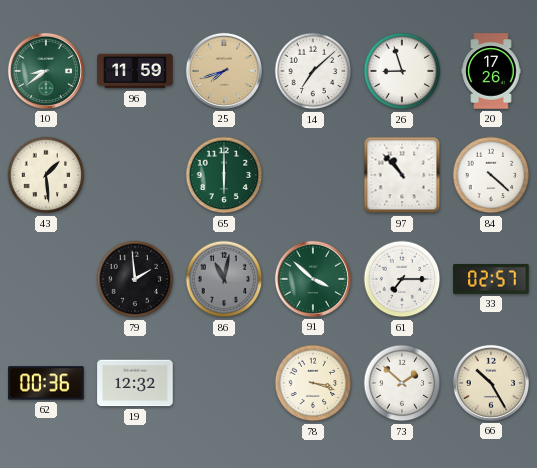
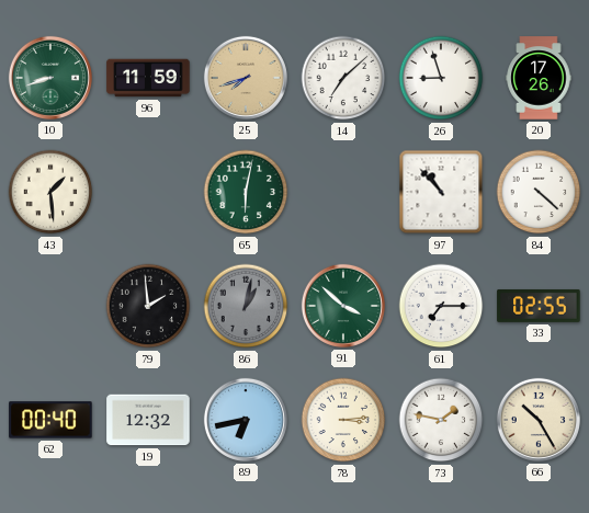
10: 8:39 -> 8:42 (50, 78)
65: 6:00 -> 6:02 (246, 192)
86: 11:02 -> 1:02 (246, 306)
33: 02:57 -> 02:55 (539, 306)
62: 00:36 -> 00:40 (50, 420)
89: none -> 6:43 (246, 420)
78: 3:18 -> 3:14 (343, 420)
73: 1:52 -> 1:47 (441, 420)
